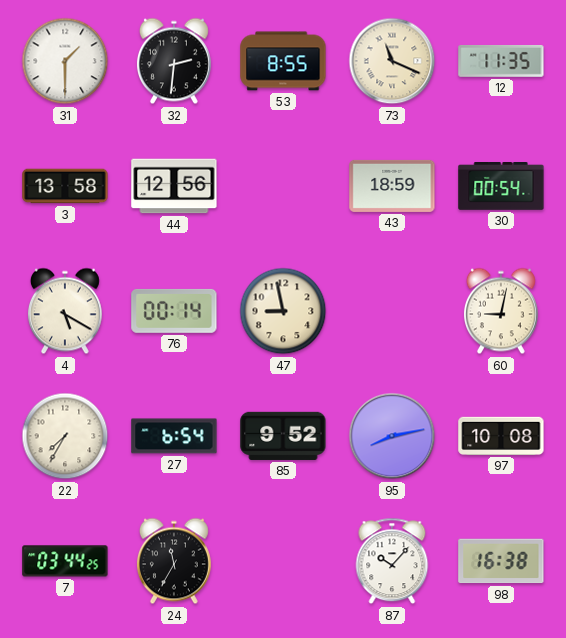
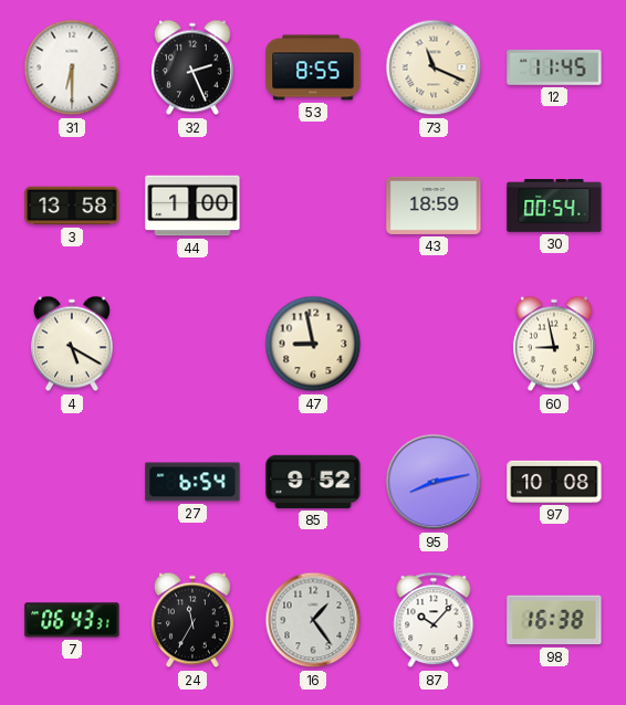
31: 1:30 -> 6:30 (72, 67)
32: 2:31 -> 2:26 (192, 67)
12: 11:35 -> 11:45 (554, 67)
44: 12:56 -> 1:00 (192, 206)
76: 00:14 -> none (174, 311)
60: 9:02 -> 8:58 (554, 344)
22: 7:35 -> none (65, 436)
7: 03:44 -> 06:43 (72, 620)
16: none -> 1:24 (313, 620)
